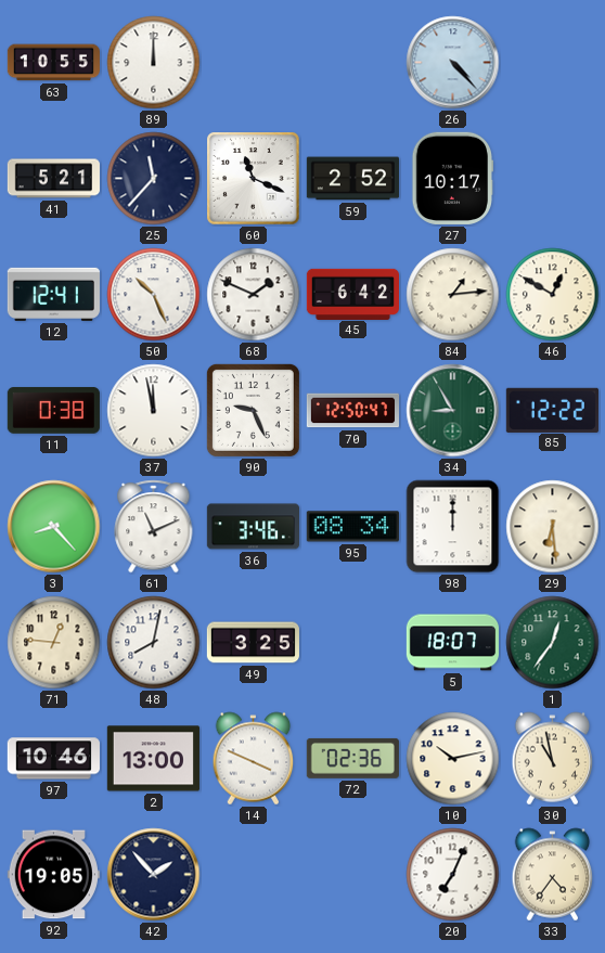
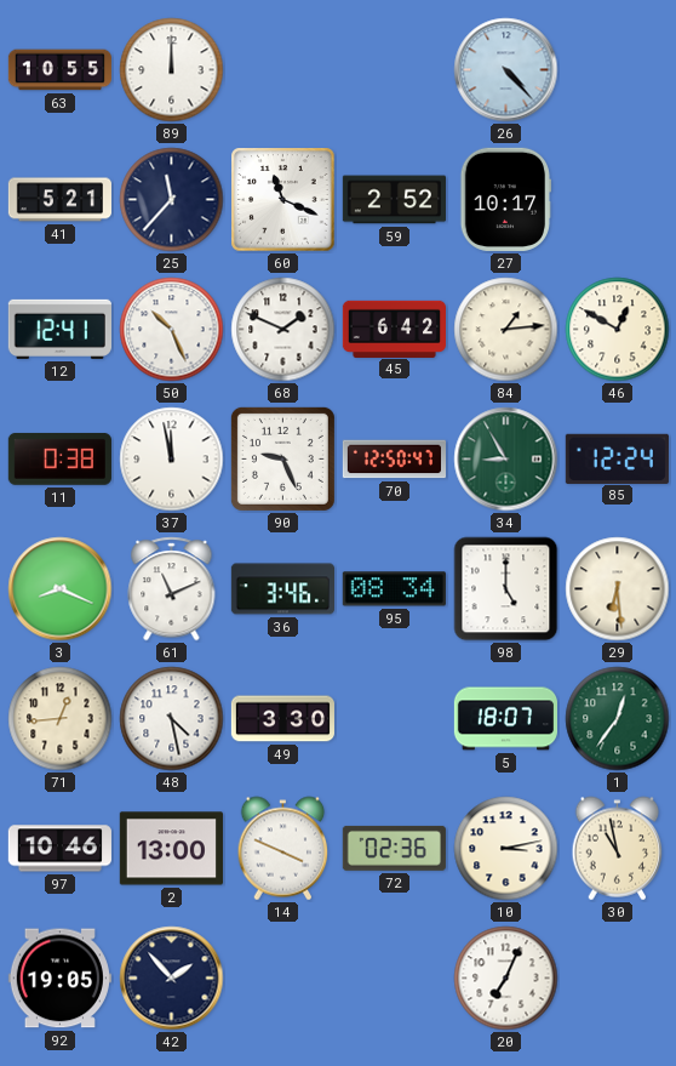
85: 12:22 -> 12:24 (617, 458)
3: 8:23 -> 8:19 (61, 589)
98: 12:00 -> 5:00 (506, 589)
71: 12:46 -> 12:44 (61, 719)
48: 8:02 -> 4:28 (172, 719)
49: 3:25 -> 3:30 (282, 719)
10: 10:13 -> 3:13 (506, 849)
33: 4:36 -> none (553, 875)
